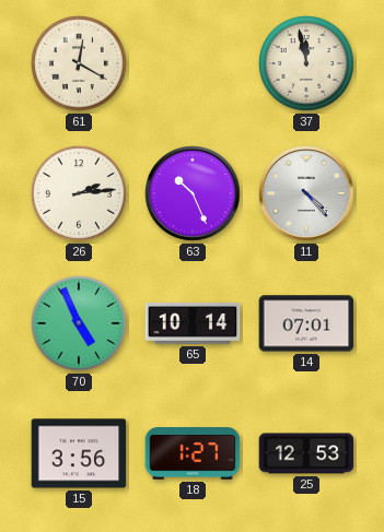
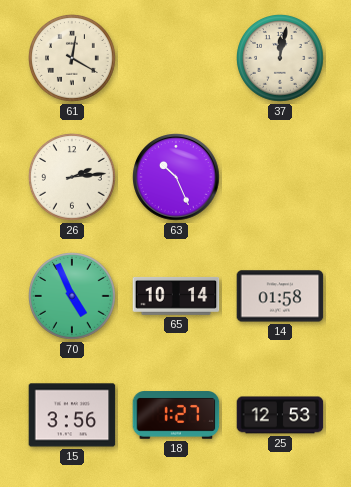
37: 11:58 -> 12:02 (281, 59)
11: 4:23 -> none (306, 193)
14: 07:01 -> 01:58 (280, 296)
